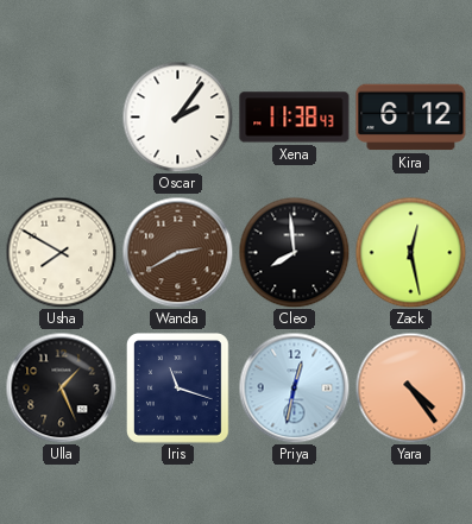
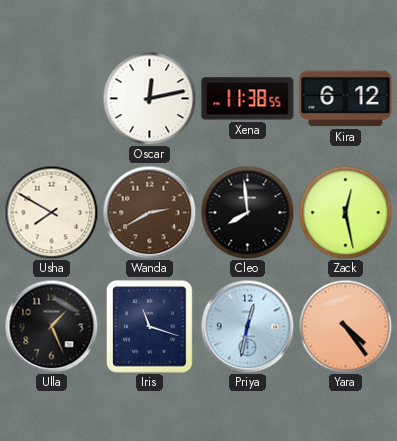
Oscar: 2:06 -> 12:13 (149, 98)
Xena: 11:38:43 -> 11:38:55 (248, 99)
